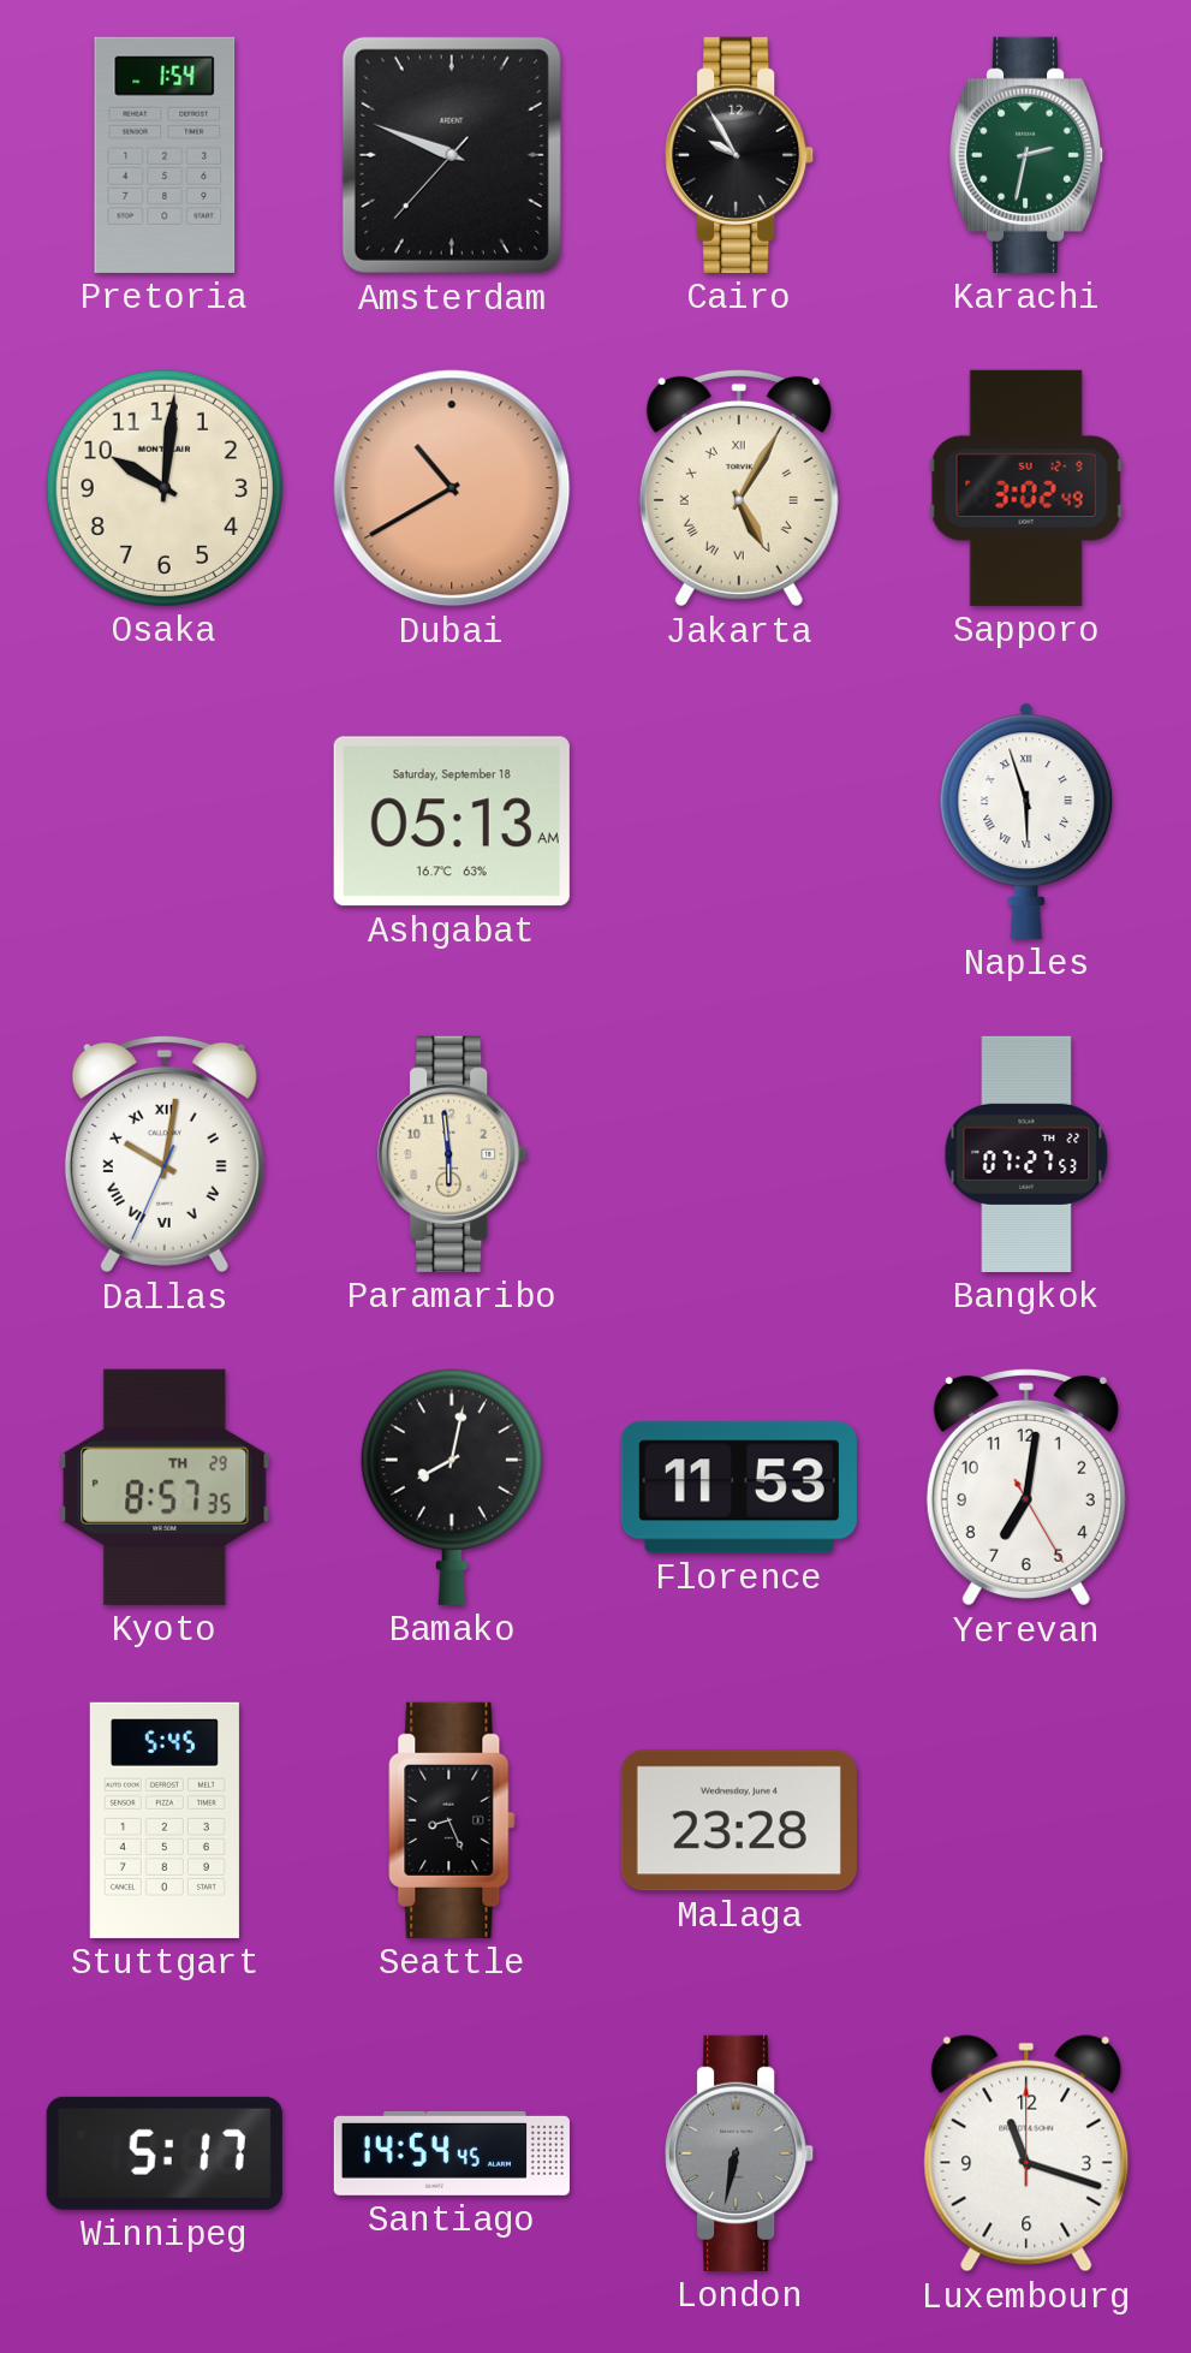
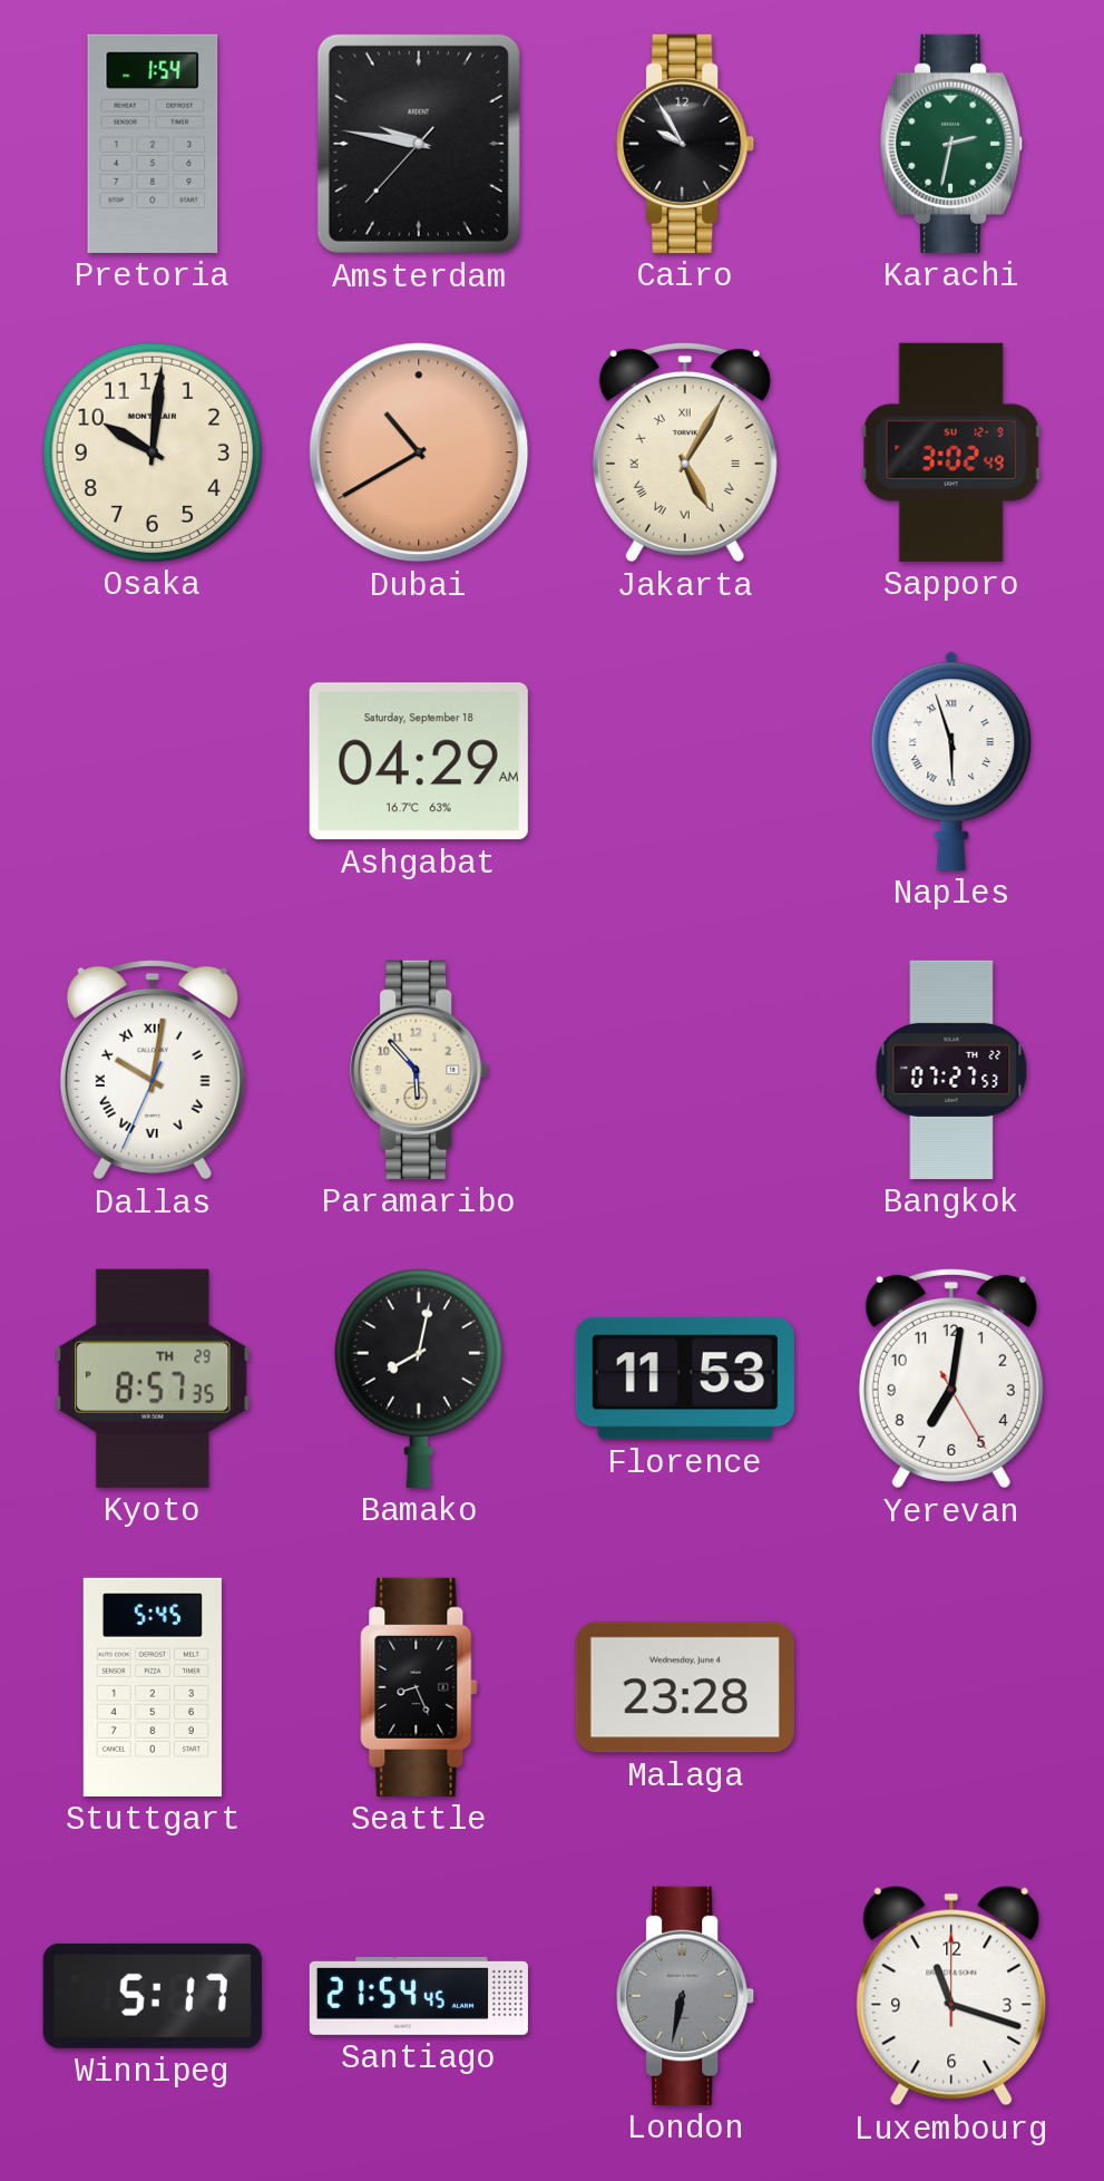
Amsterdam: 9:48 -> 9:46 (419, 144)
Ashgabat: 05:13 -> 04:29 (419, 761)
Paramaribo: 5:59 -> 5:53 (420, 1070)
Santiago: 14:54 -> 21:54 (419, 1996)
